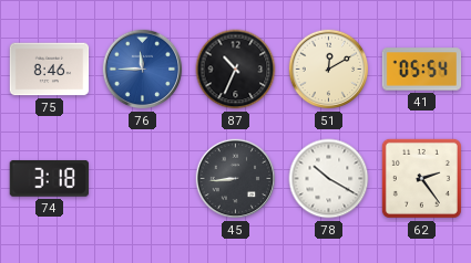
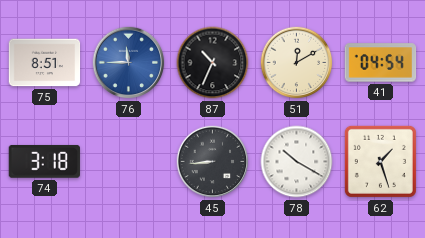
75: 8:46 -> 8:51 (45, 63)
41: 05:54 -> 04:54 (381, 63)
62: 2:24 -> 1:27 (380, 161)
